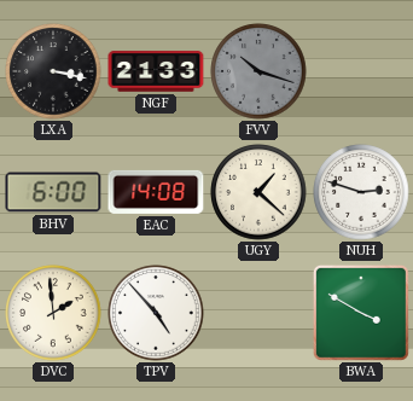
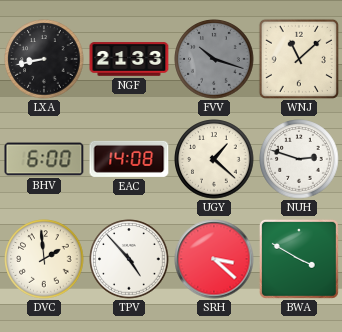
LXA: 3:17 -> 8:43 (44, 59)
WNJ: none -> 11:08 (299, 59)
SRH: none -> 3:22 (214, 259)
